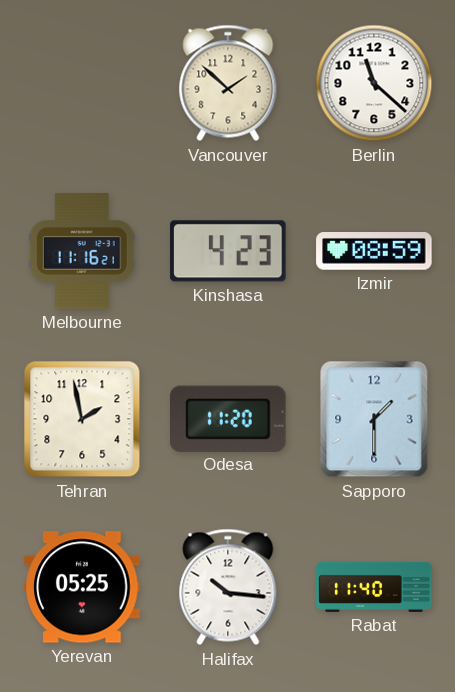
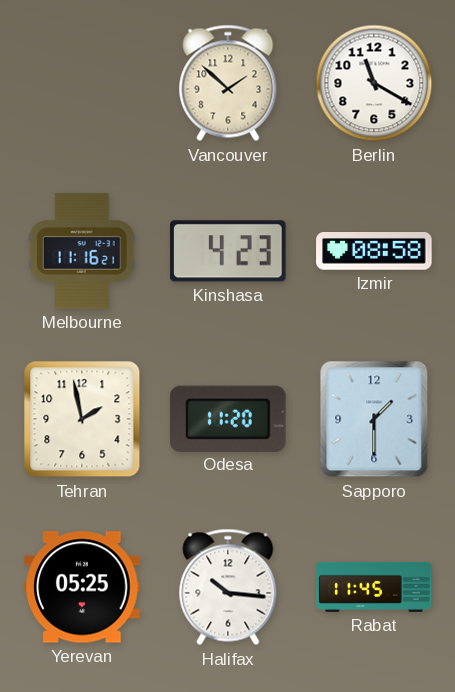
Berlin: 11:22 -> 11:20 (374, 83)
Izmir: 08:59 -> 08:58 (374, 252)
Rabat: 11:40 -> 11:45 (374, 587)
